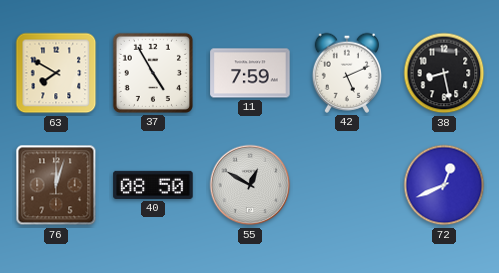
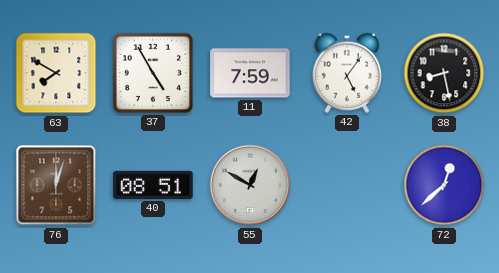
42: 5:11 -> 5:06 (346, 73)
40: 08:50 -> 08:51 (153, 185)
72: 12:41 -> 12:38 (444, 185)
